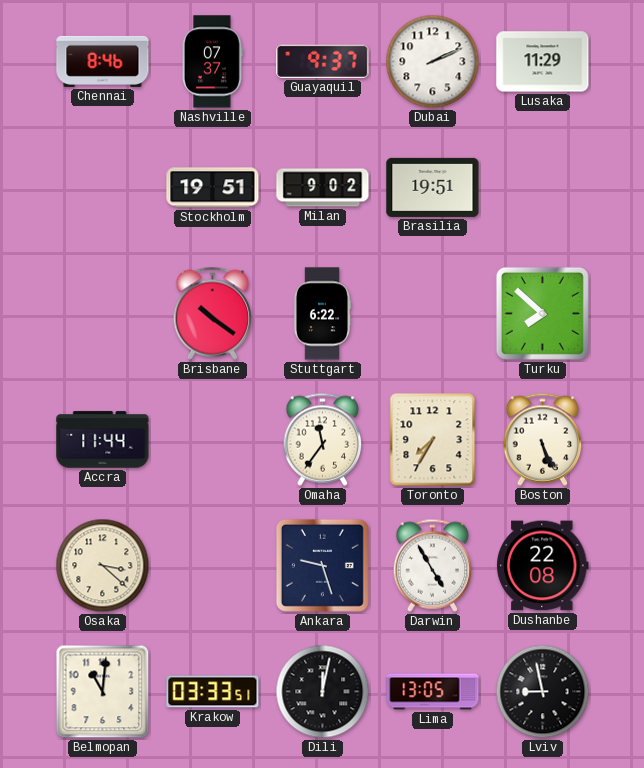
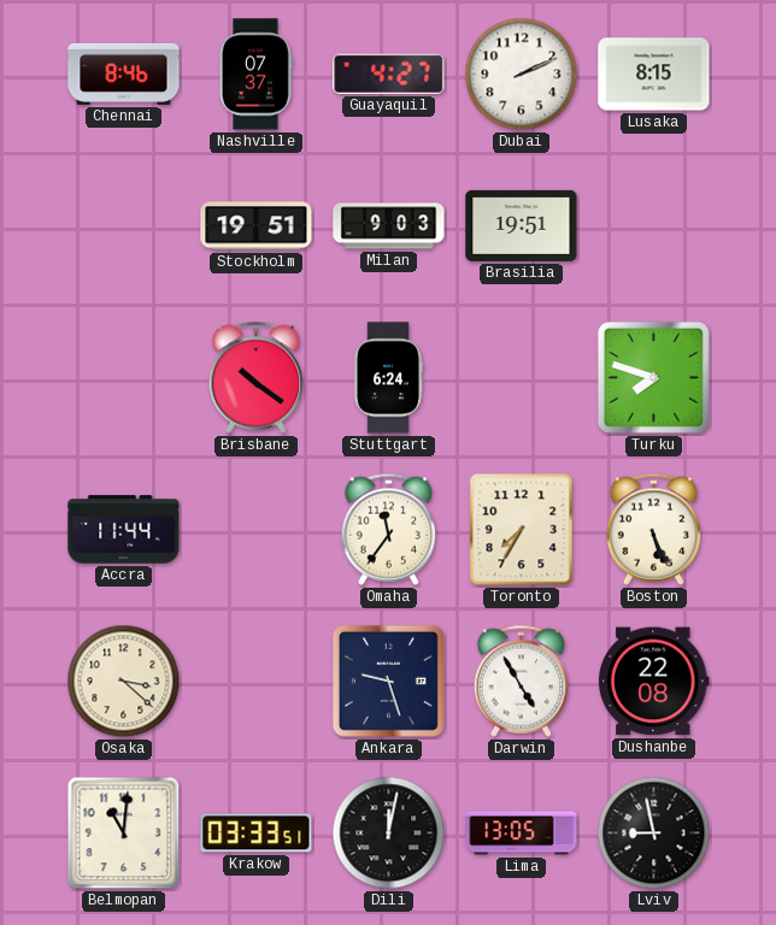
Guayaquil: 9:37 -> 4:27 (389, 73)
Lusaka: 11:29 -> 8:15 (654, 75)
Milan: 9:02 -> 9:03 (389, 226)
Stuttgart: 6:22 -> 6:24 (388, 378)
Turku: 7:52 -> 7:48 (653, 377)
